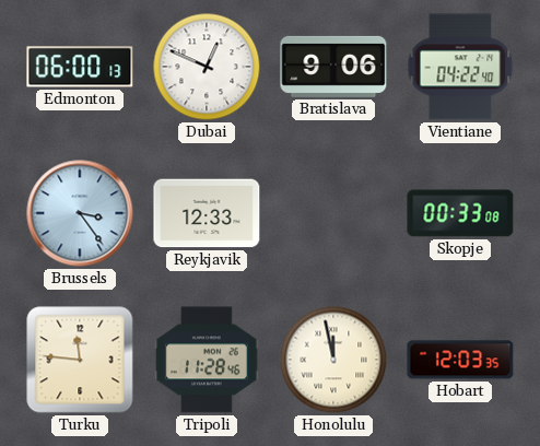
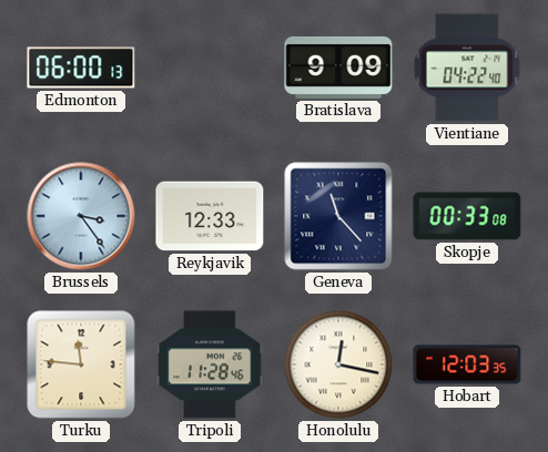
Dubai: 12:49 -> none (207, 67)
Bratislava: 9:06 -> 9:09 (338, 68)
Geneva: none -> 11:23 (338, 216)
Honolulu: 11:58 -> 12:17 (338, 364)
